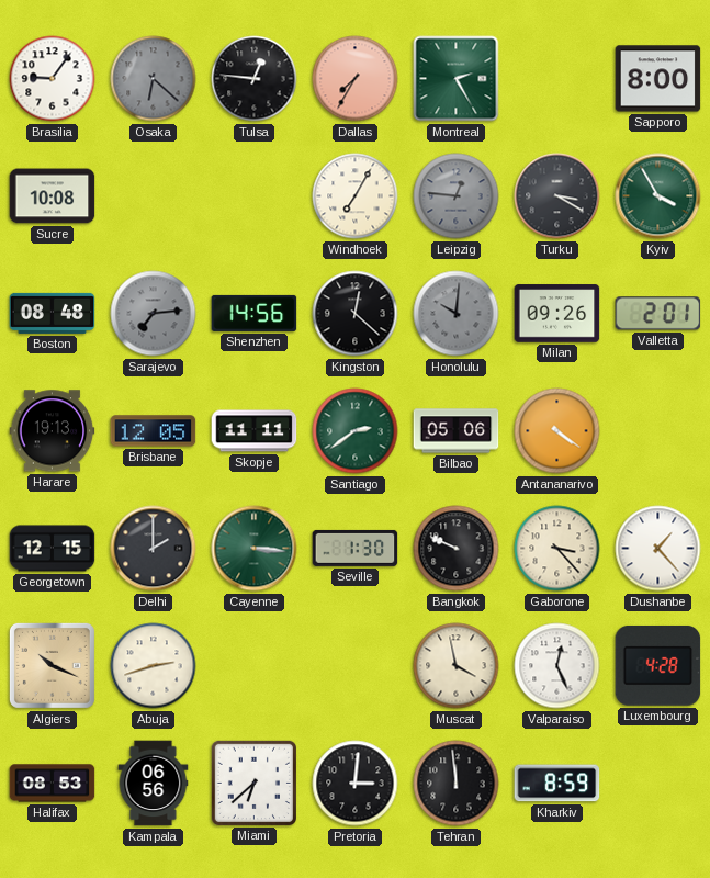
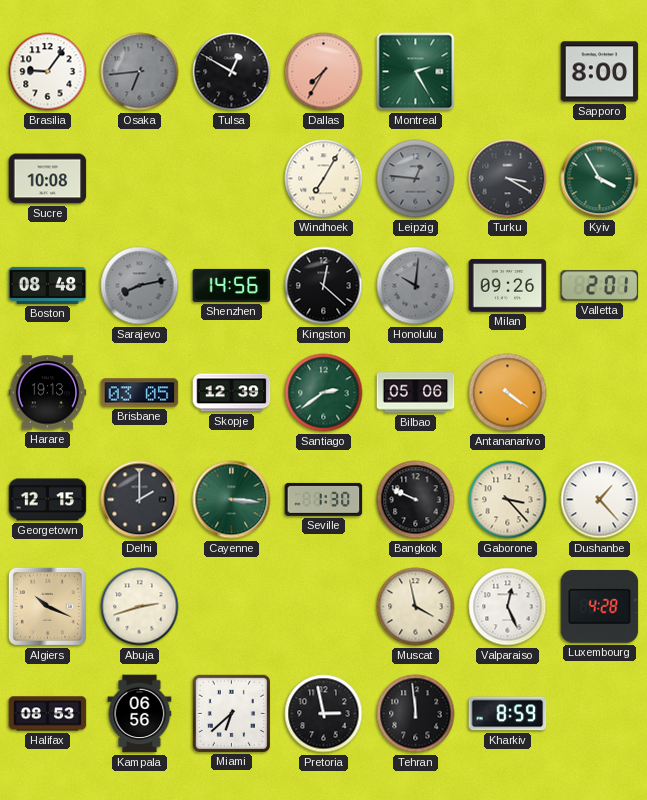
Osaka: 6:22 -> 6:44 (140, 72)
Tulsa: 12:46 -> 12:50 (232, 72)
Sarajevo: 7:14 -> 8:13 (140, 286)
Brisbane: 12:05 -> 03:05 (140, 393)
Skopje: 11:11 -> 12:39 (232, 393)
Pretoria: 3:01 -> 2:58 (324, 714)
